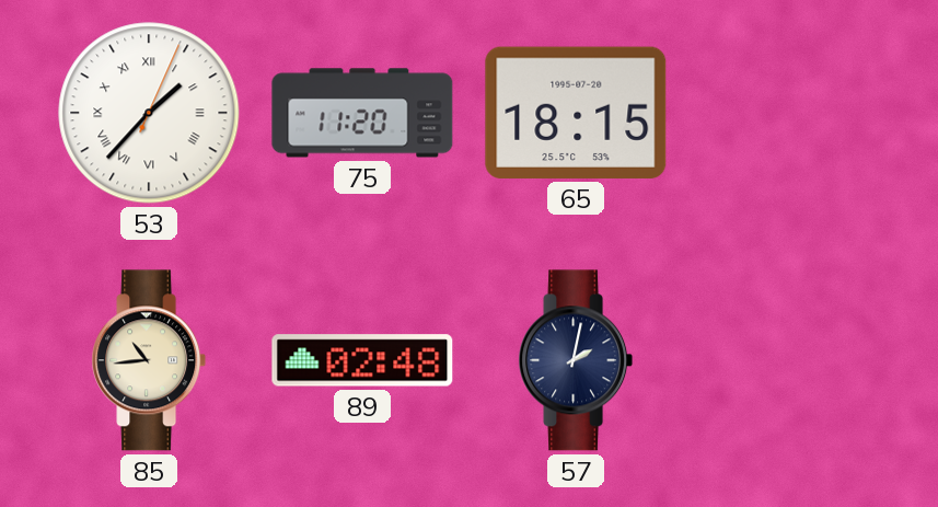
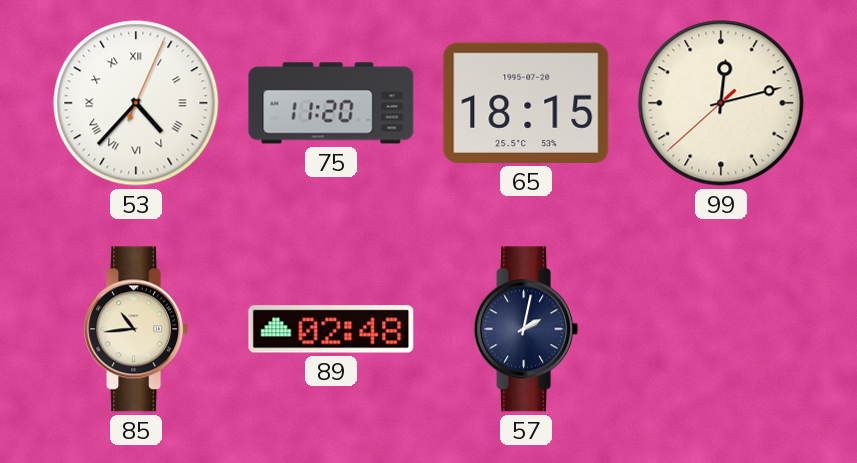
53: 1:37 -> 4:37 (136, 103)
99: none -> 12:12 (721, 103)
